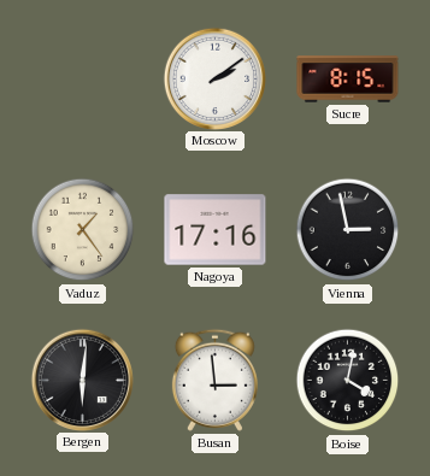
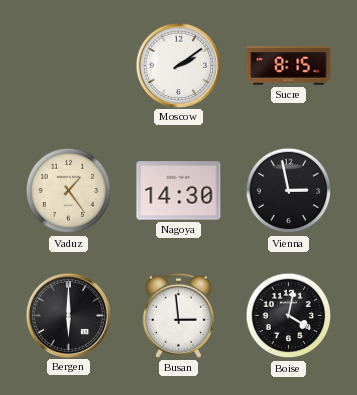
Nagoya: 17:16 -> 14:30 (179, 191)
Bergen: 6:01 -> 6:00 (68, 315)
